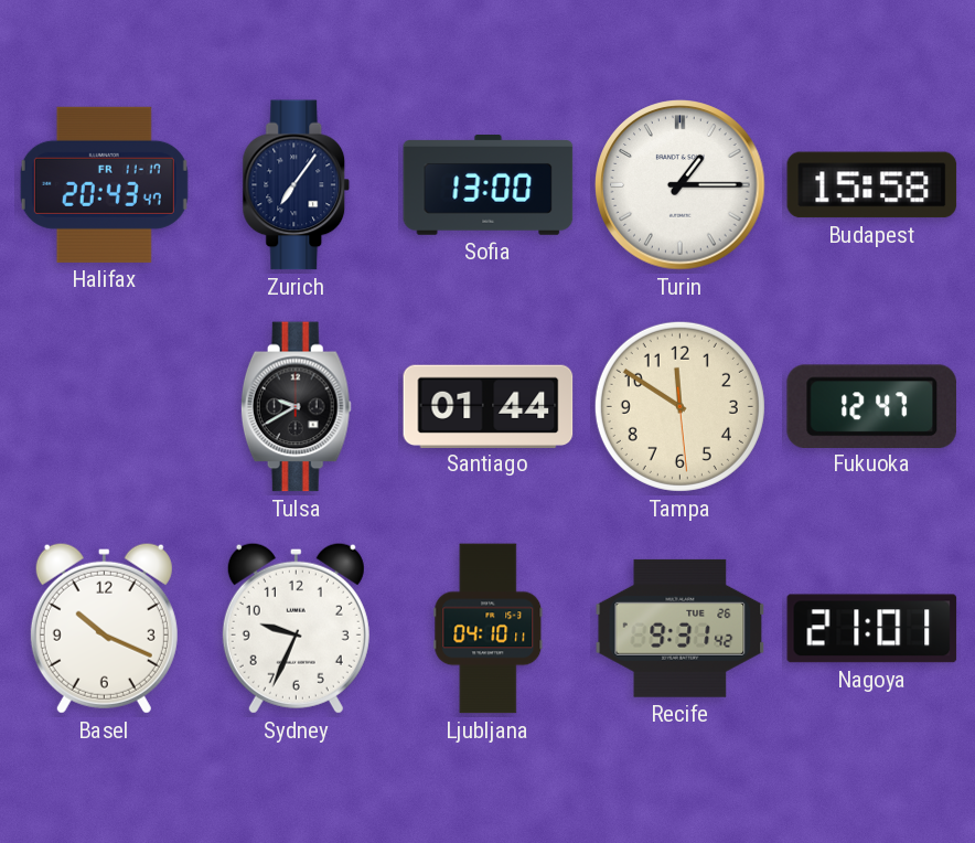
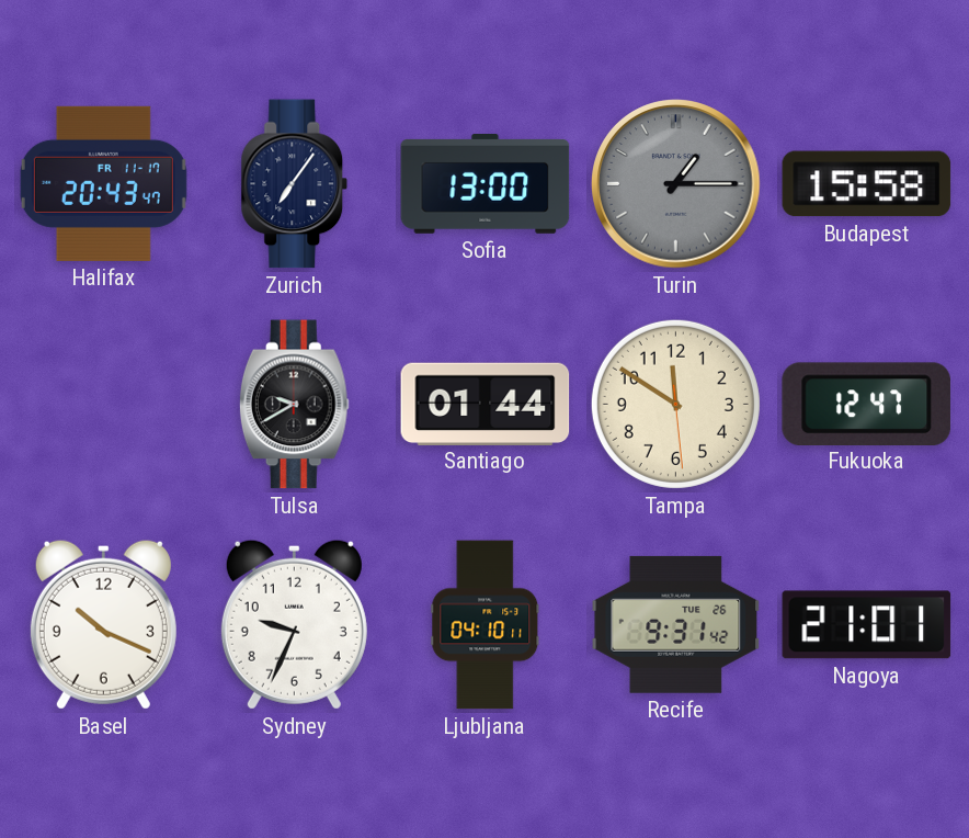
Turin dial: white -> grey (676, 184)
